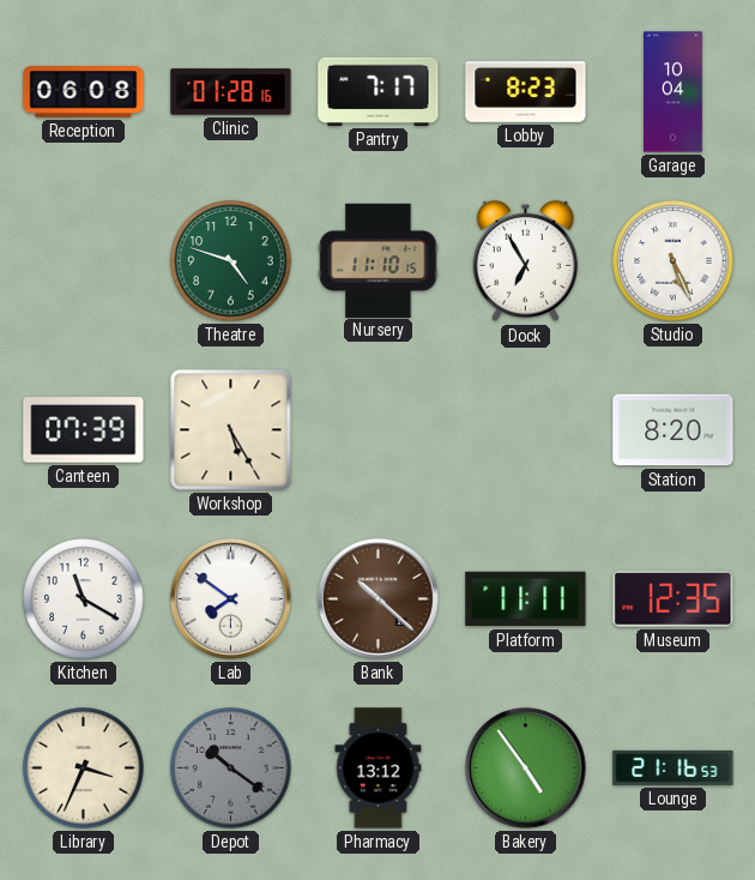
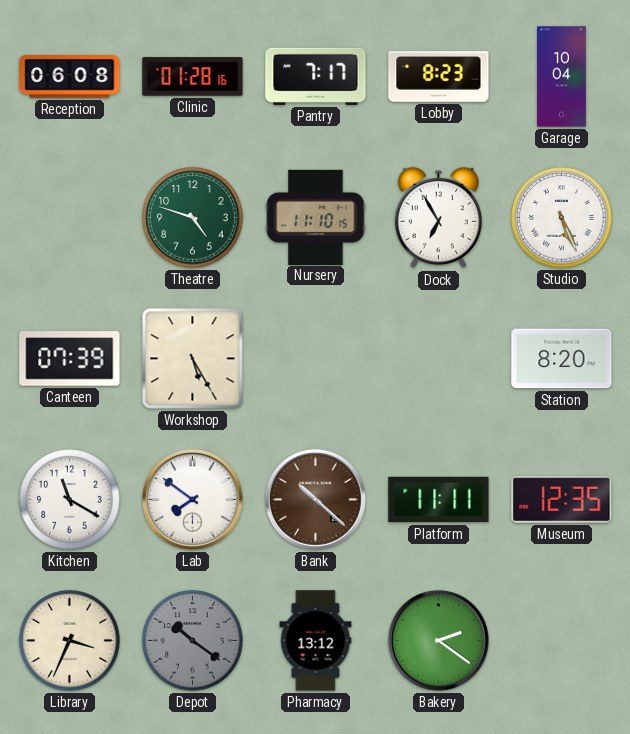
Bakery: 4:54 -> 2:21 (439, 641)
Lounge: 21:16 -> none (674, 767)
